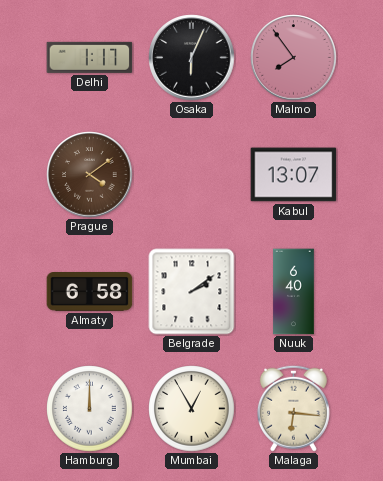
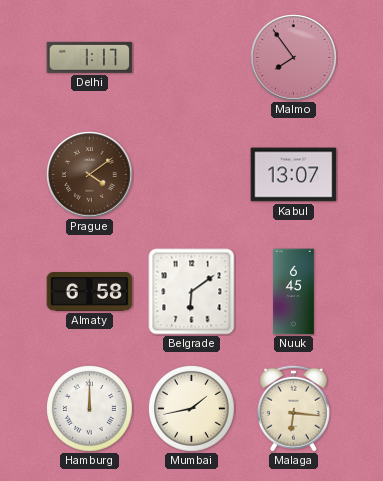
Osaka: 6:04 -> none (192, 58)
Belgrade: 2:09 -> 6:09 (192, 292)
Nuuk: 6:40 -> 6:45 (294, 292)
Mumbai: 12:55 -> 1:43 (192, 409)
